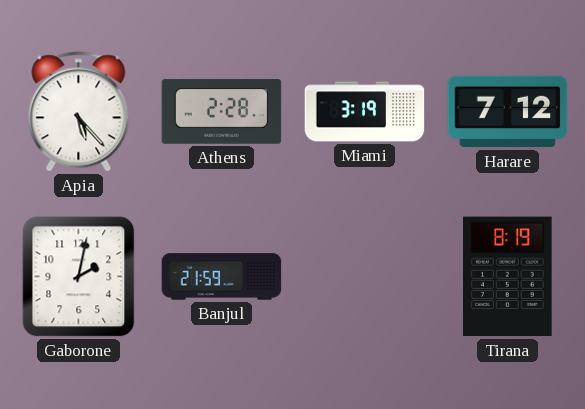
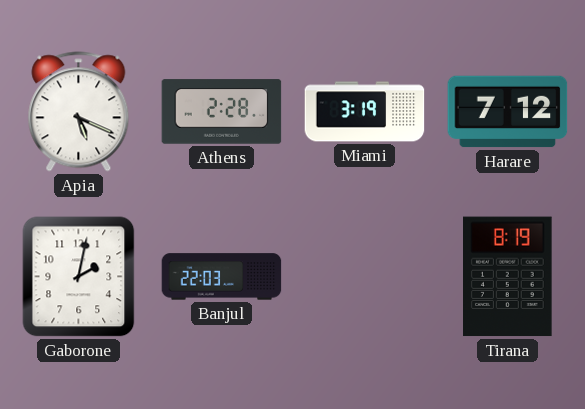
Apia: 5:23 -> 5:19 (79, 112)
Banjul: 21:59 -> 22:03 (222, 277)
